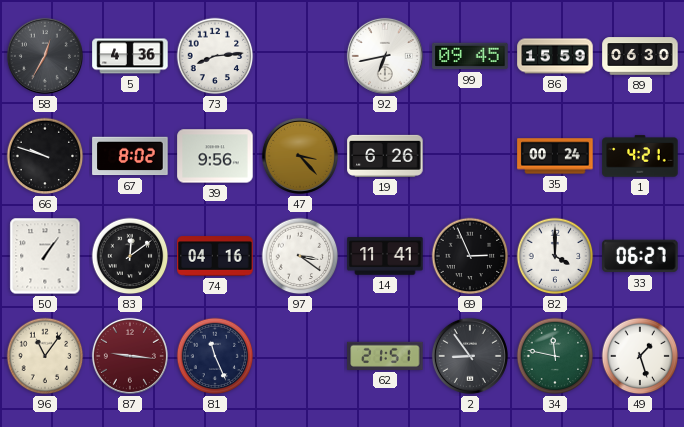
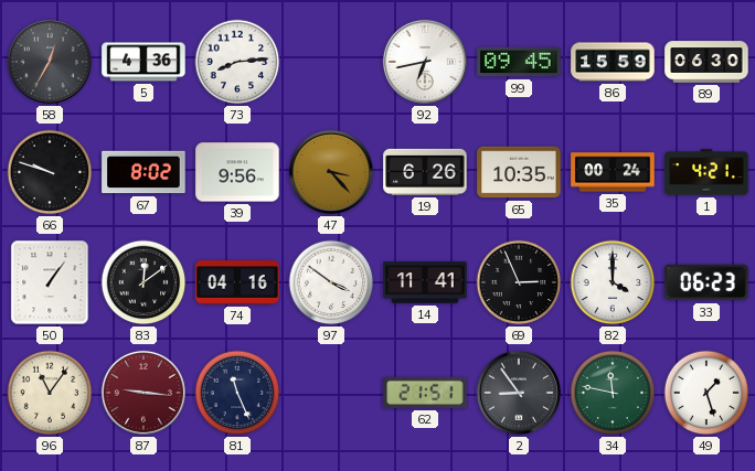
65: none -> 10:35 (519, 172)
97: 3:21 -> 3:51 (331, 282)
33: 06:27 -> 06:23 (706, 282)
